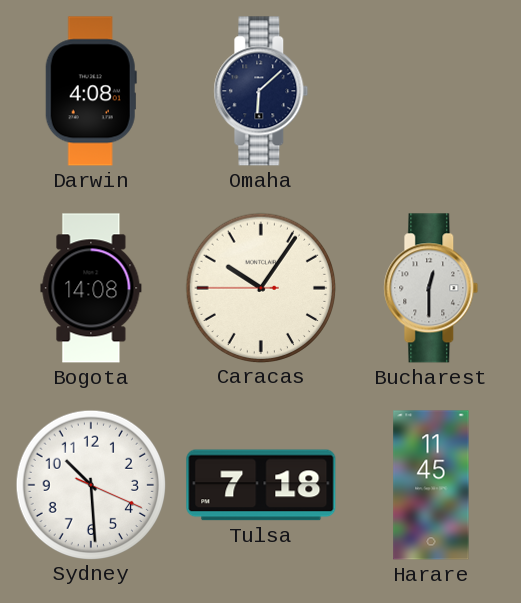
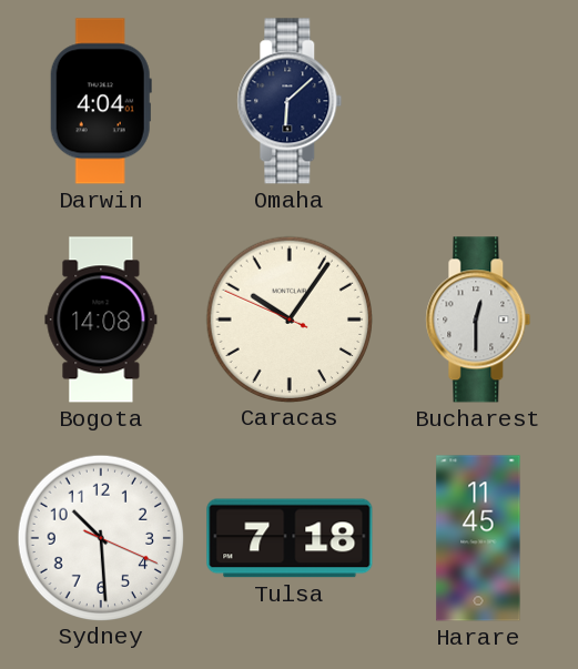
Darwin: 4:08 -> 4:04 (101, 101)
Caracas: 10:05:45 -> 10:05:49 (288, 318)
